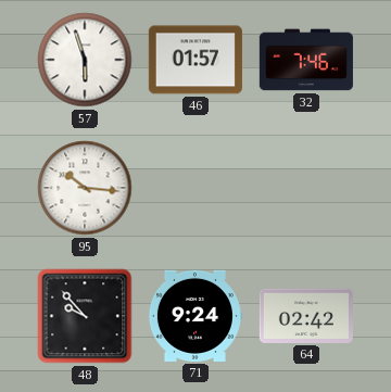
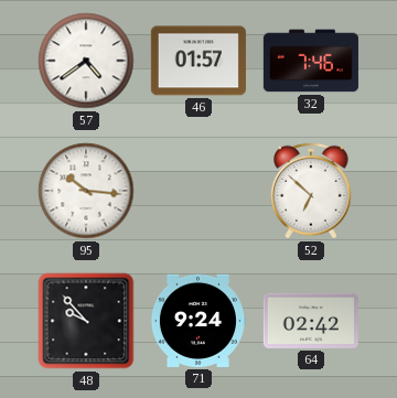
57: 5:57 -> 4:39 (86, 61)
52: none -> 6:52 (312, 191)
